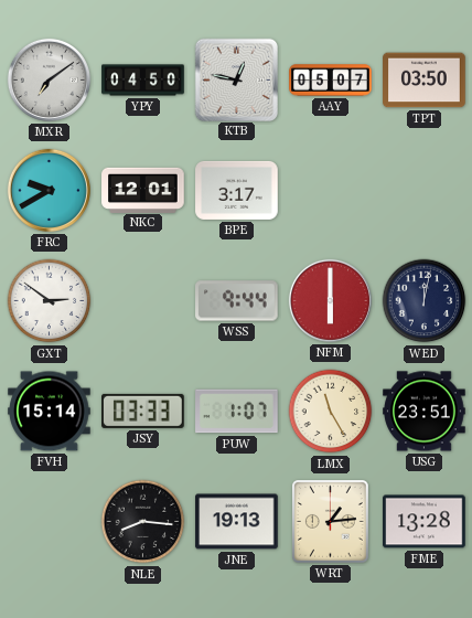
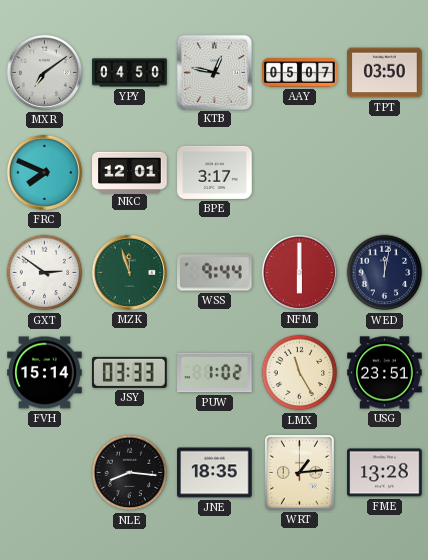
FRC: 9:40 -> 7:49 (44, 172)
MZK: none -> 11:57 (129, 272)
PUW: 1:07 -> 1:02 (215, 373)
JNE: 19:13 -> 18:35 (215, 473)
